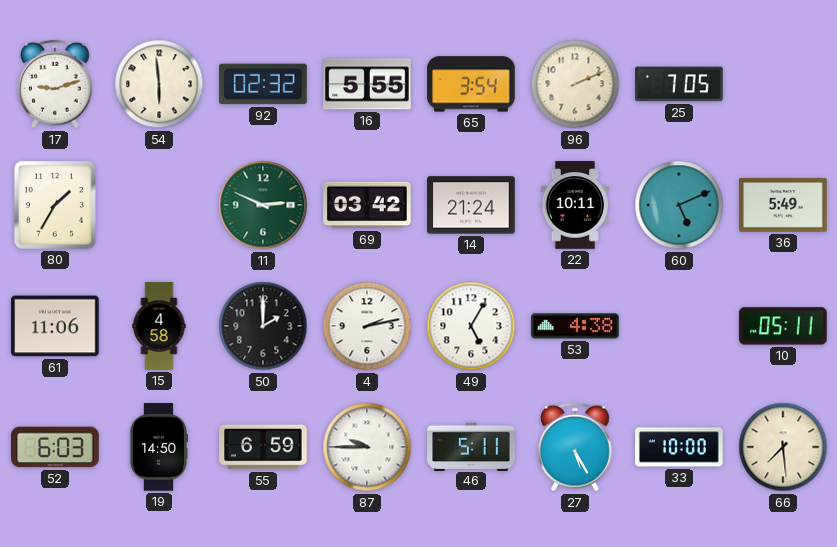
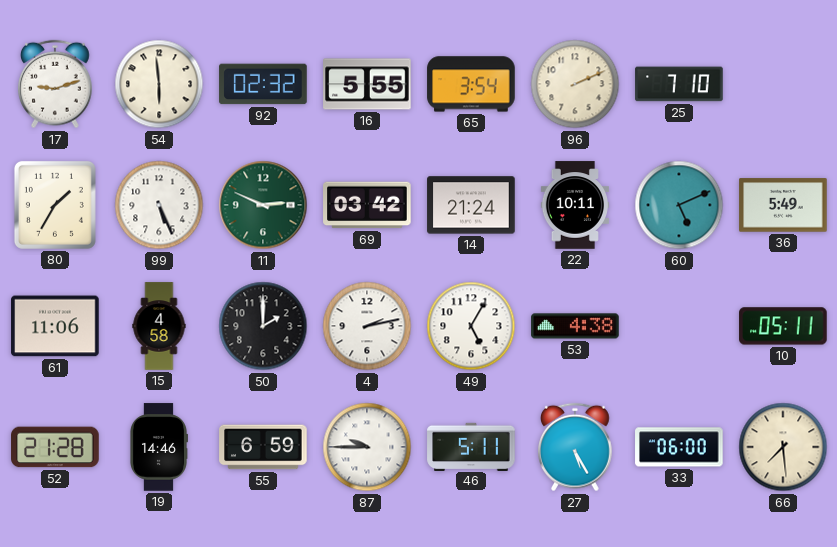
25: 7:05 -> 7:10 (679, 84)
99: none -> 5:26 (159, 205)
52: 6:03 -> 21:28 (55, 447)
19: 14:50 -> 14:46 (158, 447)
33: 10:00 -> 06:00 (679, 447)
